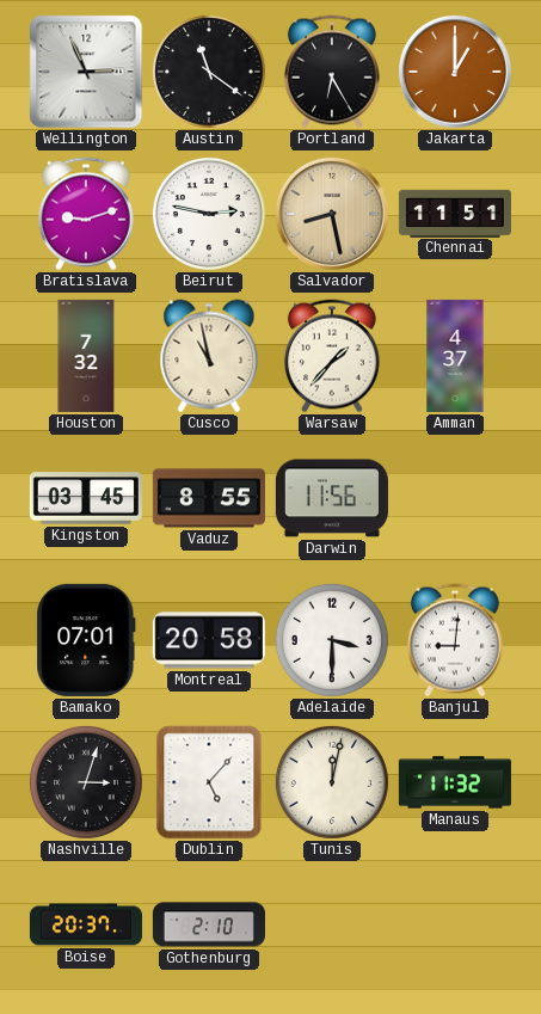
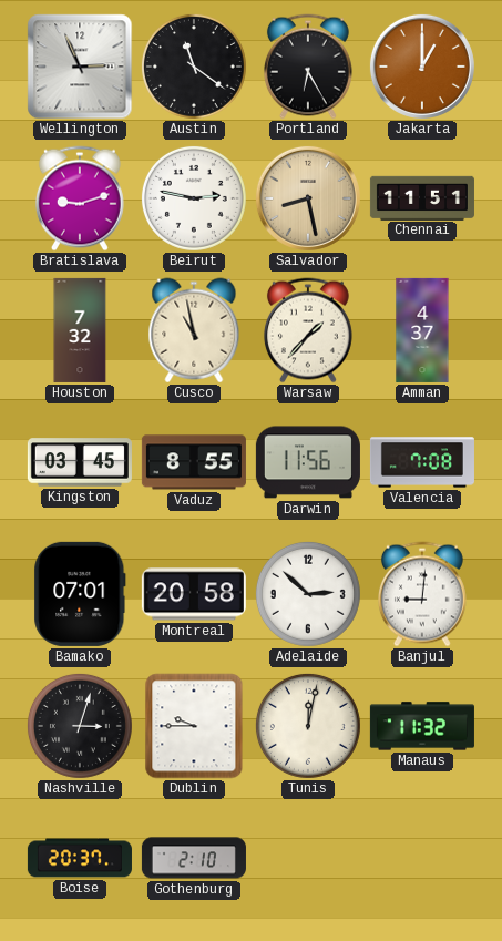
Valencia: none -> 7:08 (422, 462)
Adelaide: 3:30 -> 2:52 (308, 594)
Dublin: 5:07 -> 9:45 (194, 726)
